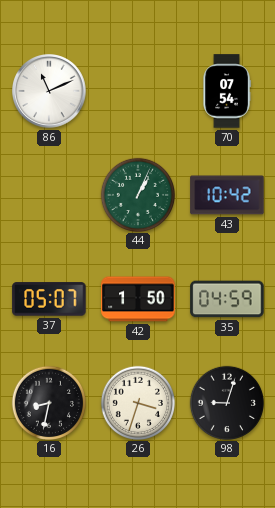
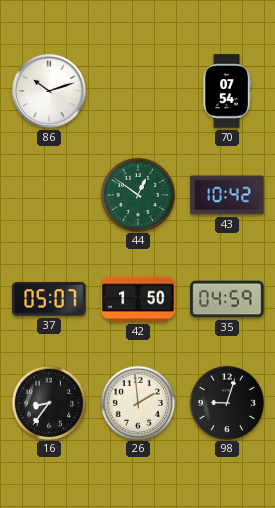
86: 11:11 -> 10:12 (50, 92)
44: 1:04 -> 12:51 (137, 194)
16: 8:32 -> 8:36 (48, 402)
26: 3:33 -> 1:59 (137, 402)
